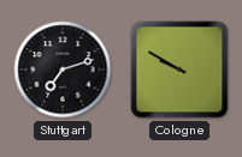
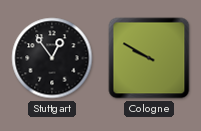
Stuttgart: 7:12 -> 12:54 (52, 58)
